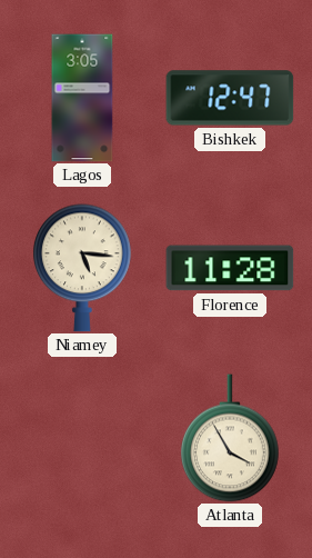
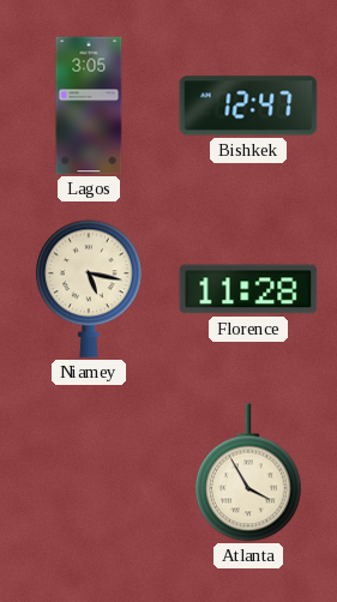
Niamey: 5:16 -> 5:17 (90, 289)
